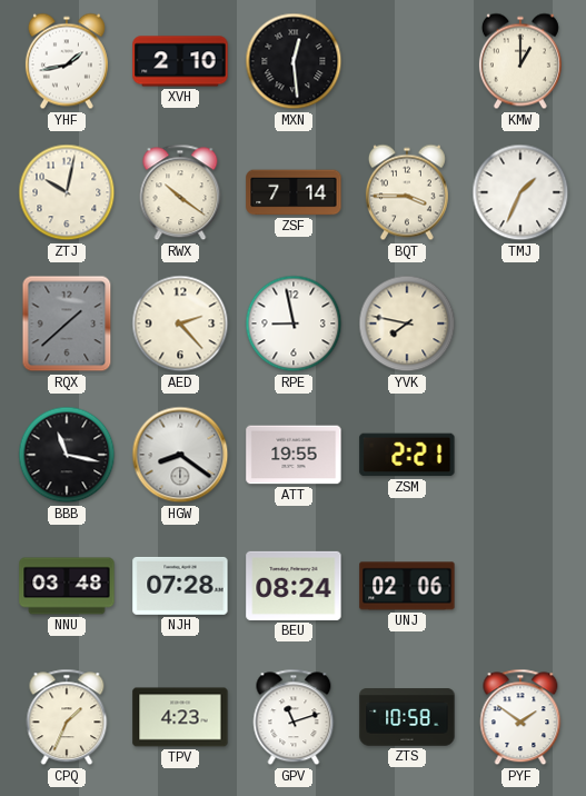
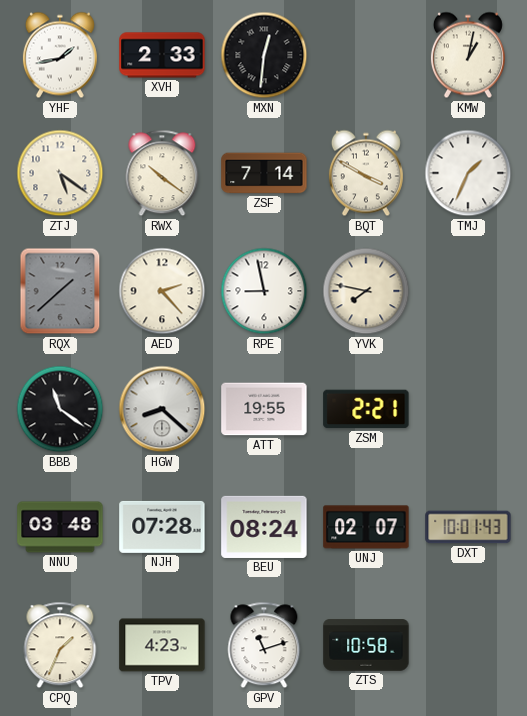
XVH: 2:10 -> 2:33 (162, 55)
MXN: 12:29 -> 12:31 (264, 55)
KMW: 1:00 -> 1:02 (468, 55)
ZTJ: 10:02 -> 5:21 (60, 173)
BQT: 3:45 -> 3:50 (366, 173)
BBB: 11:17 -> 11:21 (60, 409)
HGW: 8:21 -> 8:22 (162, 409)
UNJ: 02:06 -> 02:07 (366, 527)
DXT: none -> 10:01 (468, 527)
PYF: 1:51 -> none (520, 717)
